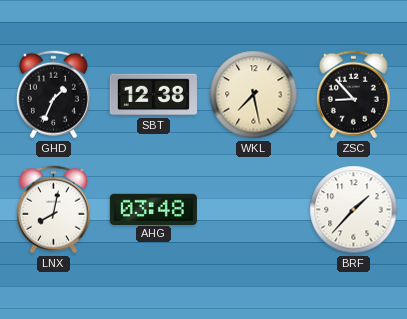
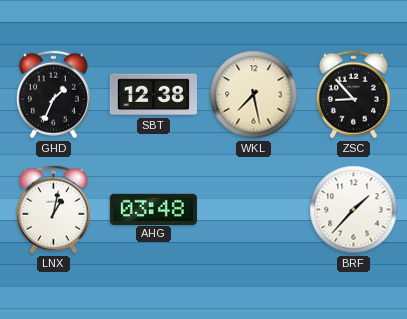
LNX: 8:02 -> 1:02 (53, 210)
